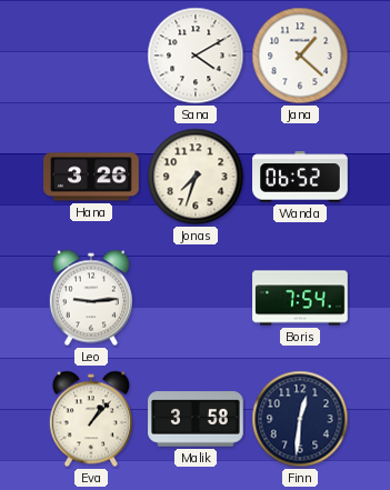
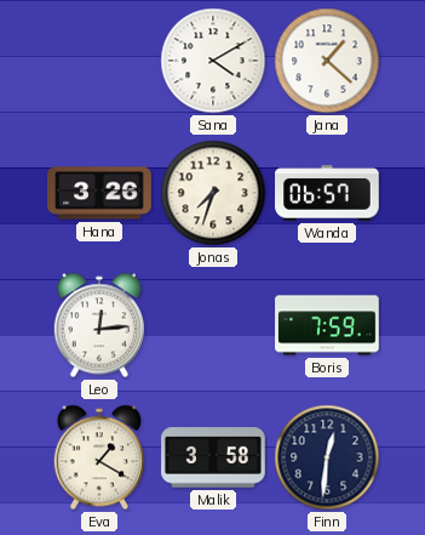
Wanda: 06:52 -> 06:57 (327, 193)
Leo: 9:14 -> 12:14 (99, 325)
Boris: 7:54 -> 7:59 (327, 325)
Eva: 1:07 -> 1:20 (99, 457)
